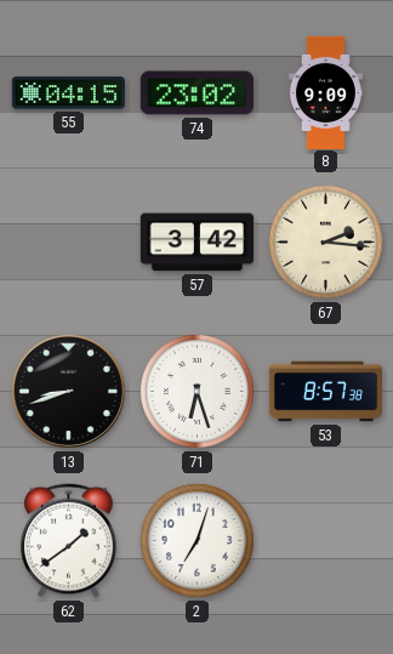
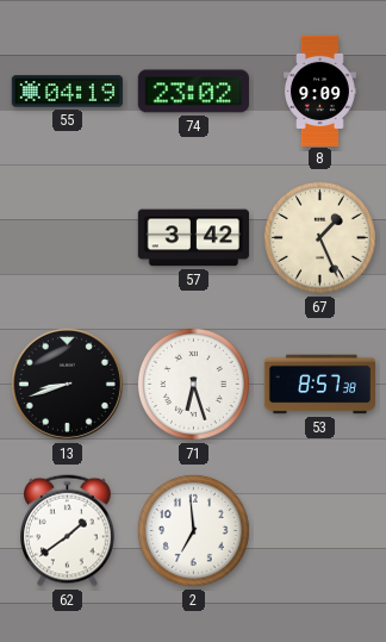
55: 04:15 -> 04:19 (67, 92)
67: 2:16 -> 1:26 (319, 237)
2: 7:03 -> 6:59 (193, 530)
